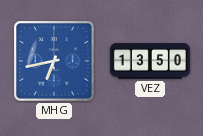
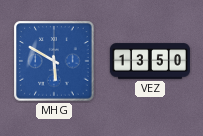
MHG: 6:43 -> 5:50 (54, 61)
